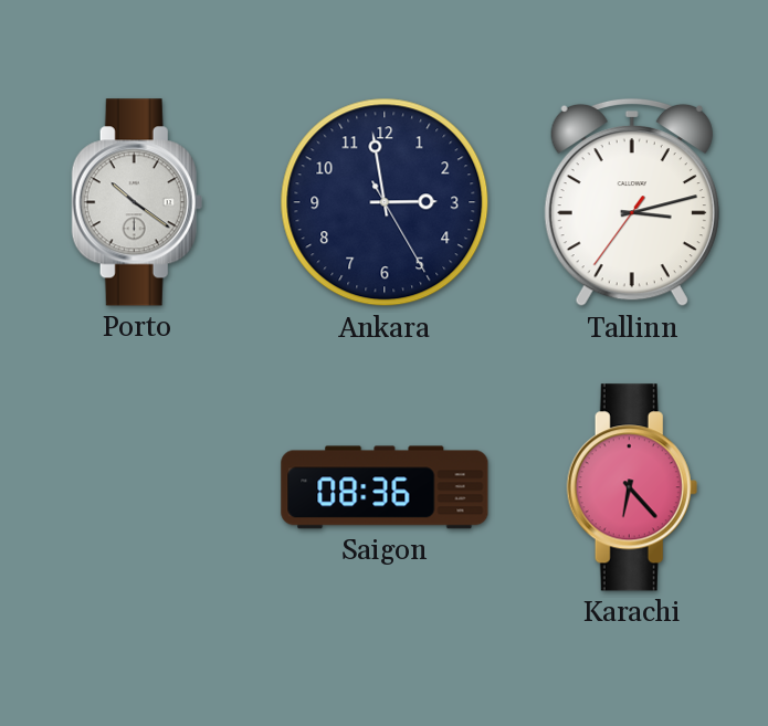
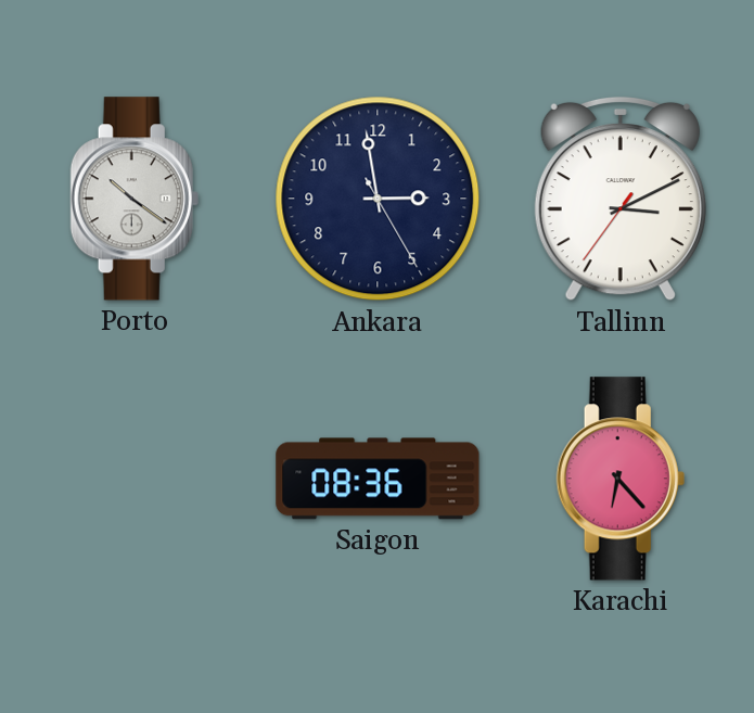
Tallinn: 3:12 -> 3:10 (621, 199)
